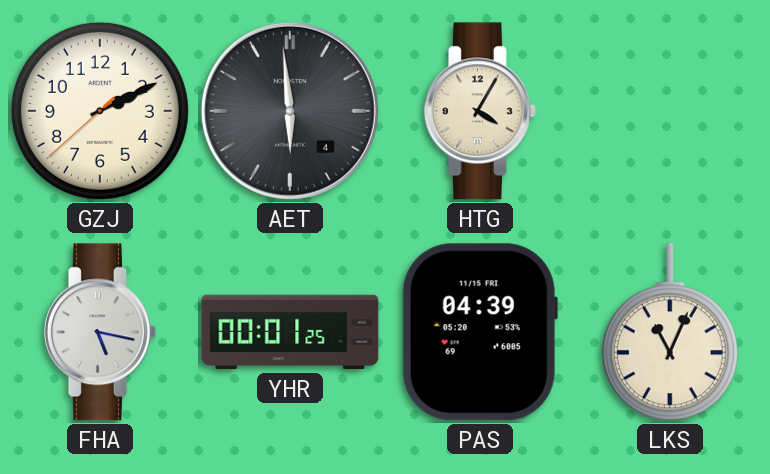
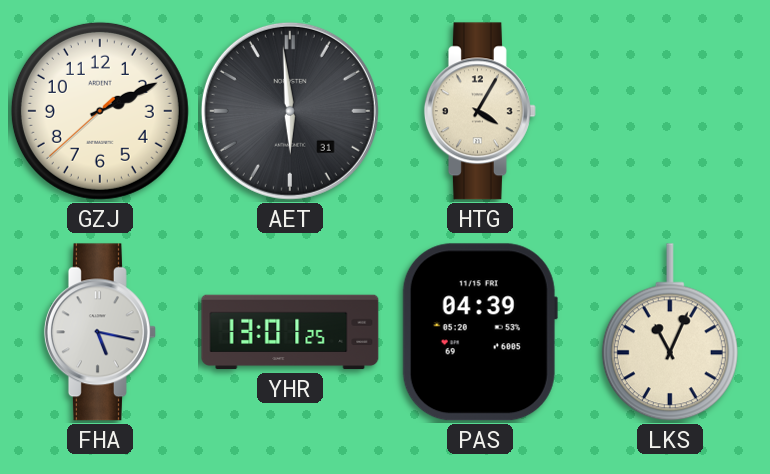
AET date: 4 -> 31 (290, 111)
YHR: 00:01 -> 13:01 (290, 332)
